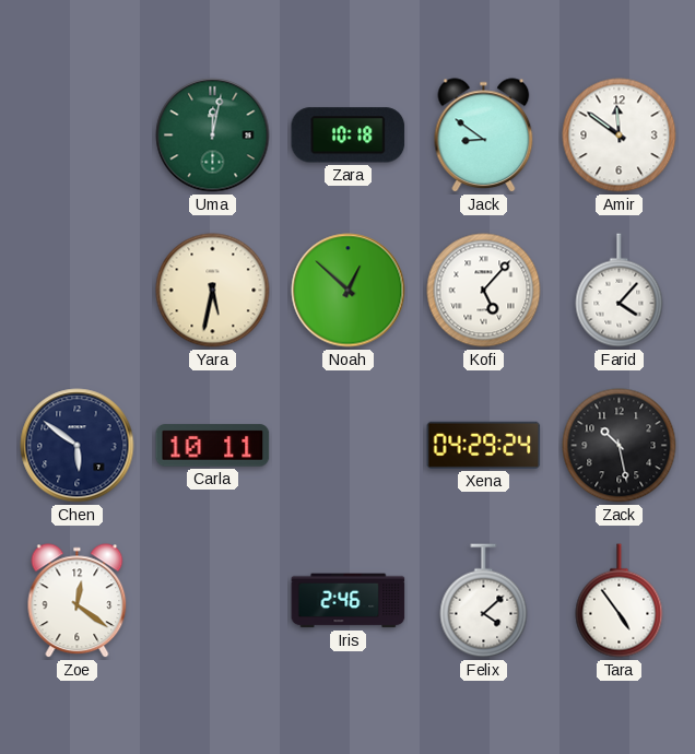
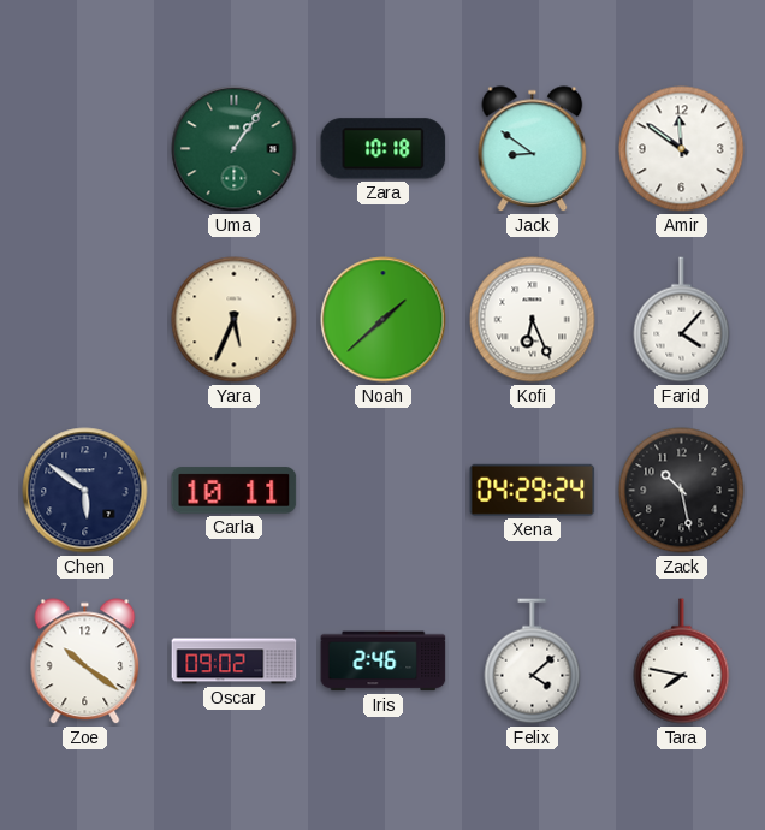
Uma: 12:02 -> 1:06 (235, 149)
Yara: 5:32 -> 5:34 (235, 320)
Noah: 12:52 -> 1:38 (384, 320)
Kofi: 5:07 -> 6:26 (533, 320)
Zoe: 12:21 -> 10:21 (85, 662)
Oscar: none -> 09:02 (235, 662)
Tara: 4:54 -> 7:47 (682, 662)
